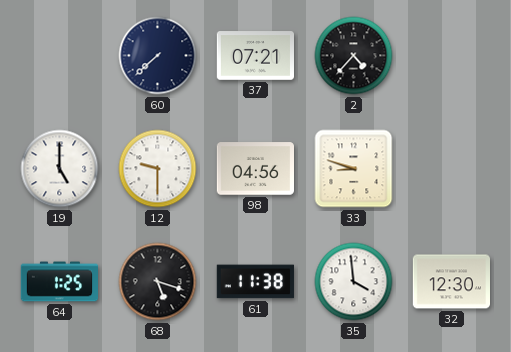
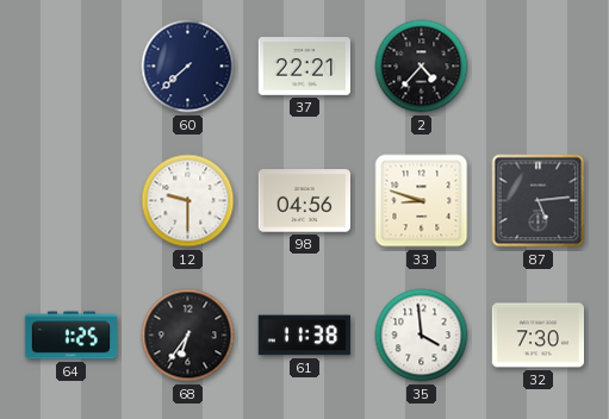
37: 07:21 -> 22:21 (304, 67)
19: 5:00 -> none (60, 169)
87: none -> 5:14 (539, 201)
68: 5:18 -> 6:36 (188, 336)
32: 12:30 -> 7:30 (537, 336)
